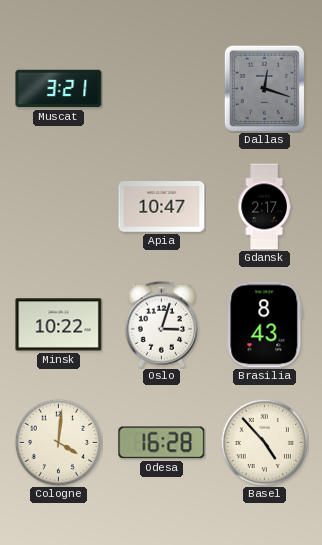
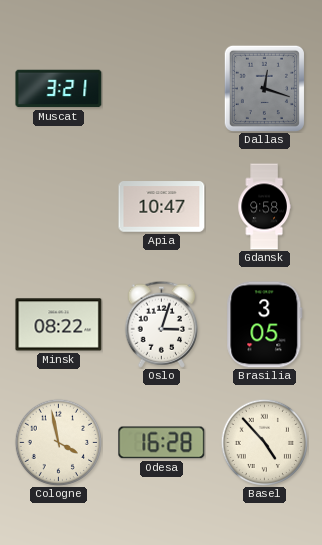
Gdansk: 2:17 -> 9:58 (264, 207)
Minsk: 10:22 -> 08:22 (59, 325)
Brasilia: 8:43 -> 3:05 (265, 325)
Cologne: 4:01 -> 3:58 (58, 442)
